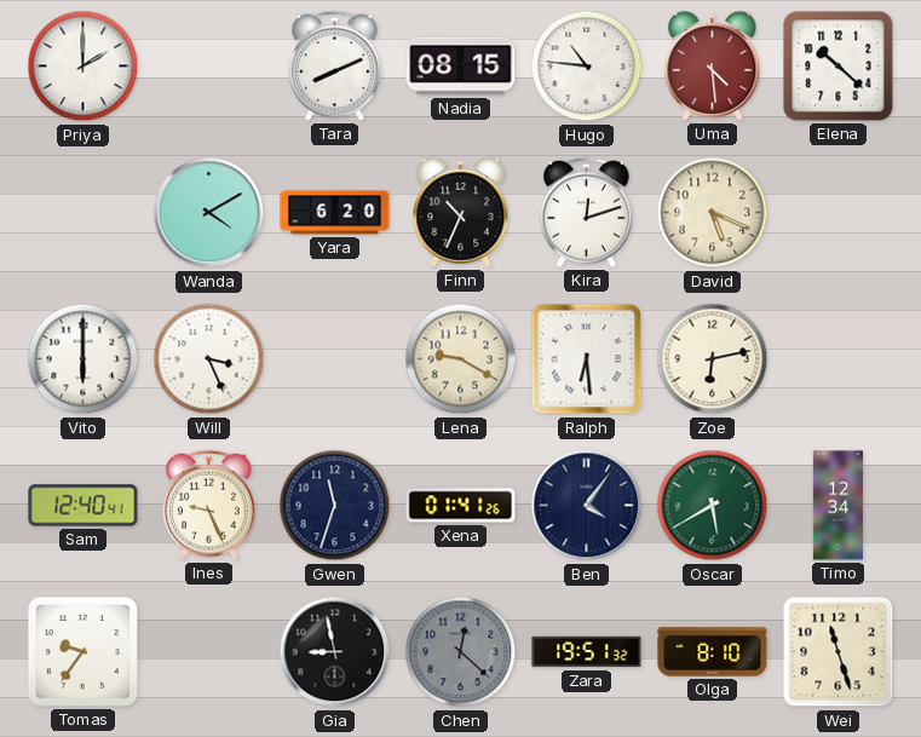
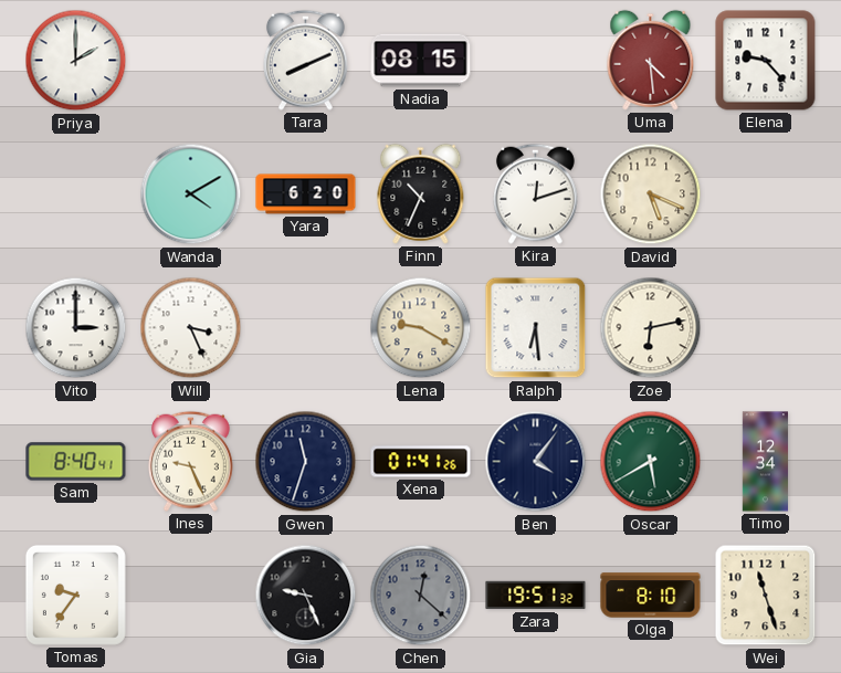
Hugo: 10:46 -> none (587, 67)
Elena: 10:22 -> 9:23 (766, 61)
Vito: 6:00 -> 3:00 (76, 328)
Sam: 12:40 -> 8:40 (76, 462)
Gia: 8:58 -> 9:26 (306, 596)
